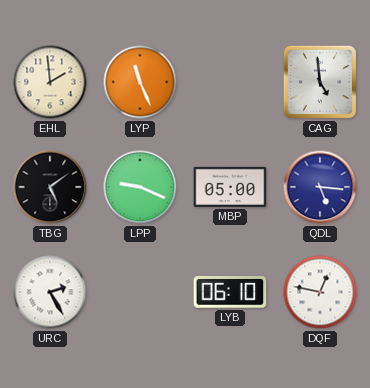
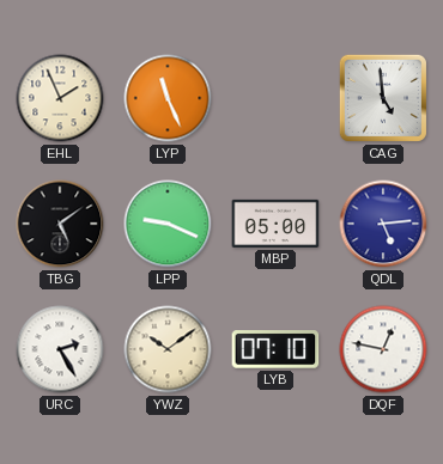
EHL: 1:59 -> 1:56 (60, 98)
QDL: 5:16 -> 5:14 (383, 224)
YWZ: none -> 10:09 (168, 349)
LYB: 06:10 -> 07:10 (275, 349)
